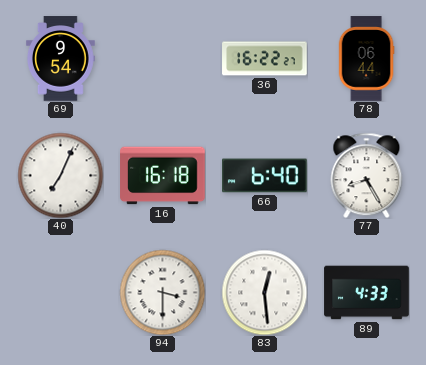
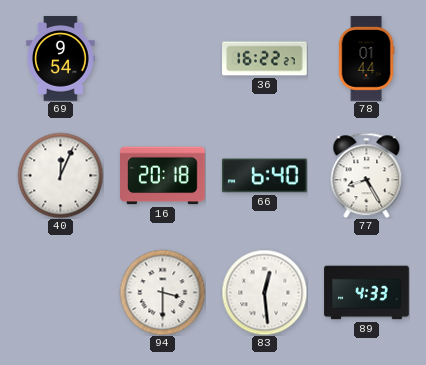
78: 06:44 -> 01:44 (366, 59)
40: 7:04 -> 12:04 (60, 175)
16: 16:18 -> 20:18 (163, 176)
